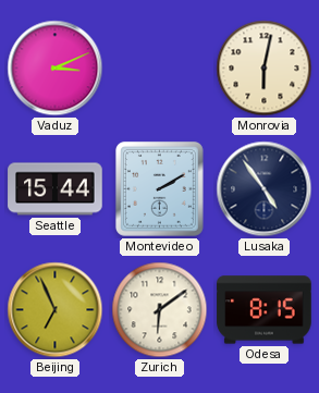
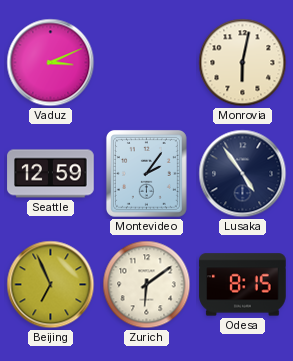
Seattle: 15:44 -> 12:59 (51, 174)
Montevideo: 2:10 -> 2:06 (146, 173)
